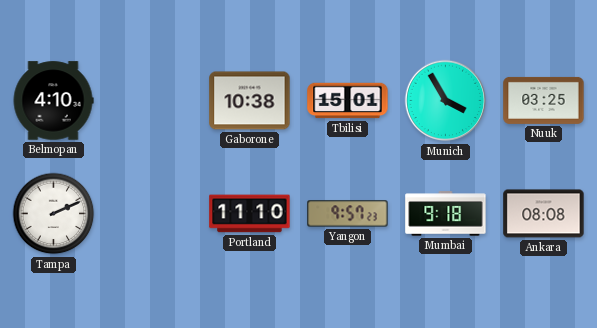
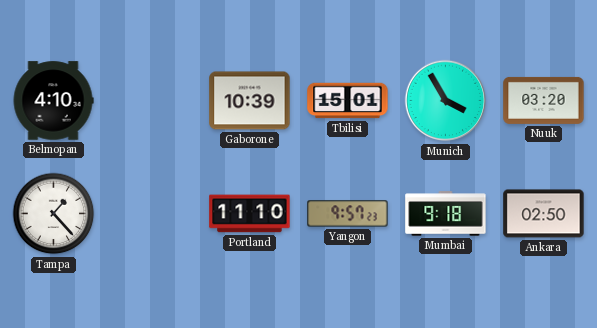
Gaborone: 10:38 -> 10:39 (250, 101)
Nuuk: 03:25 -> 03:20 (544, 100)
Tampa: 2:11 -> 1:23 (54, 214)
Ankara: 08:08 -> 02:50 (544, 214)
